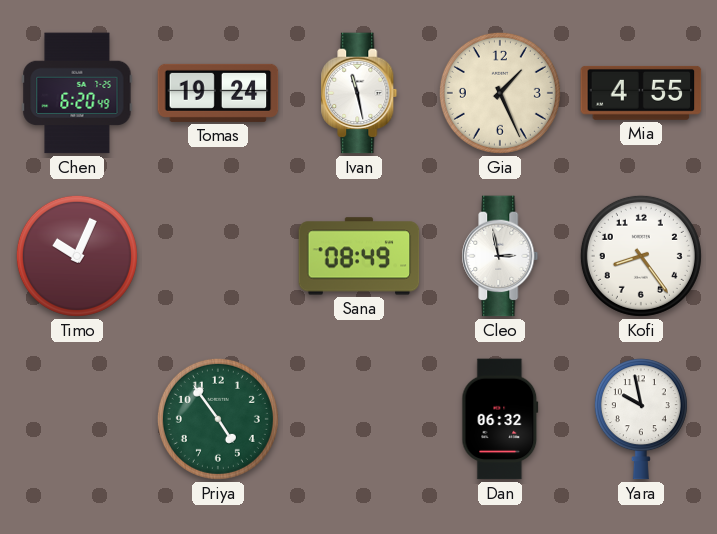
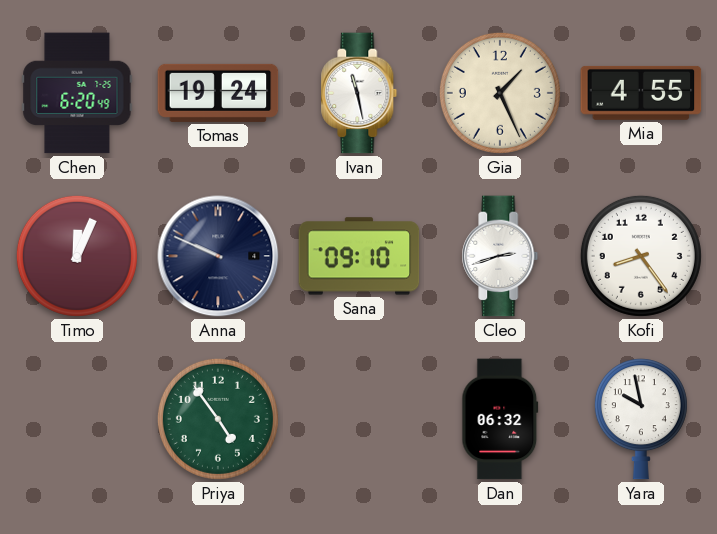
Timo: 10:04 -> 12:04 (77, 256)
Anna: none -> 9:49 (218, 256)
Sana: 08:49 -> 09:10 (359, 256)
Cleo: 2:58 -> 2:42 (500, 256)
